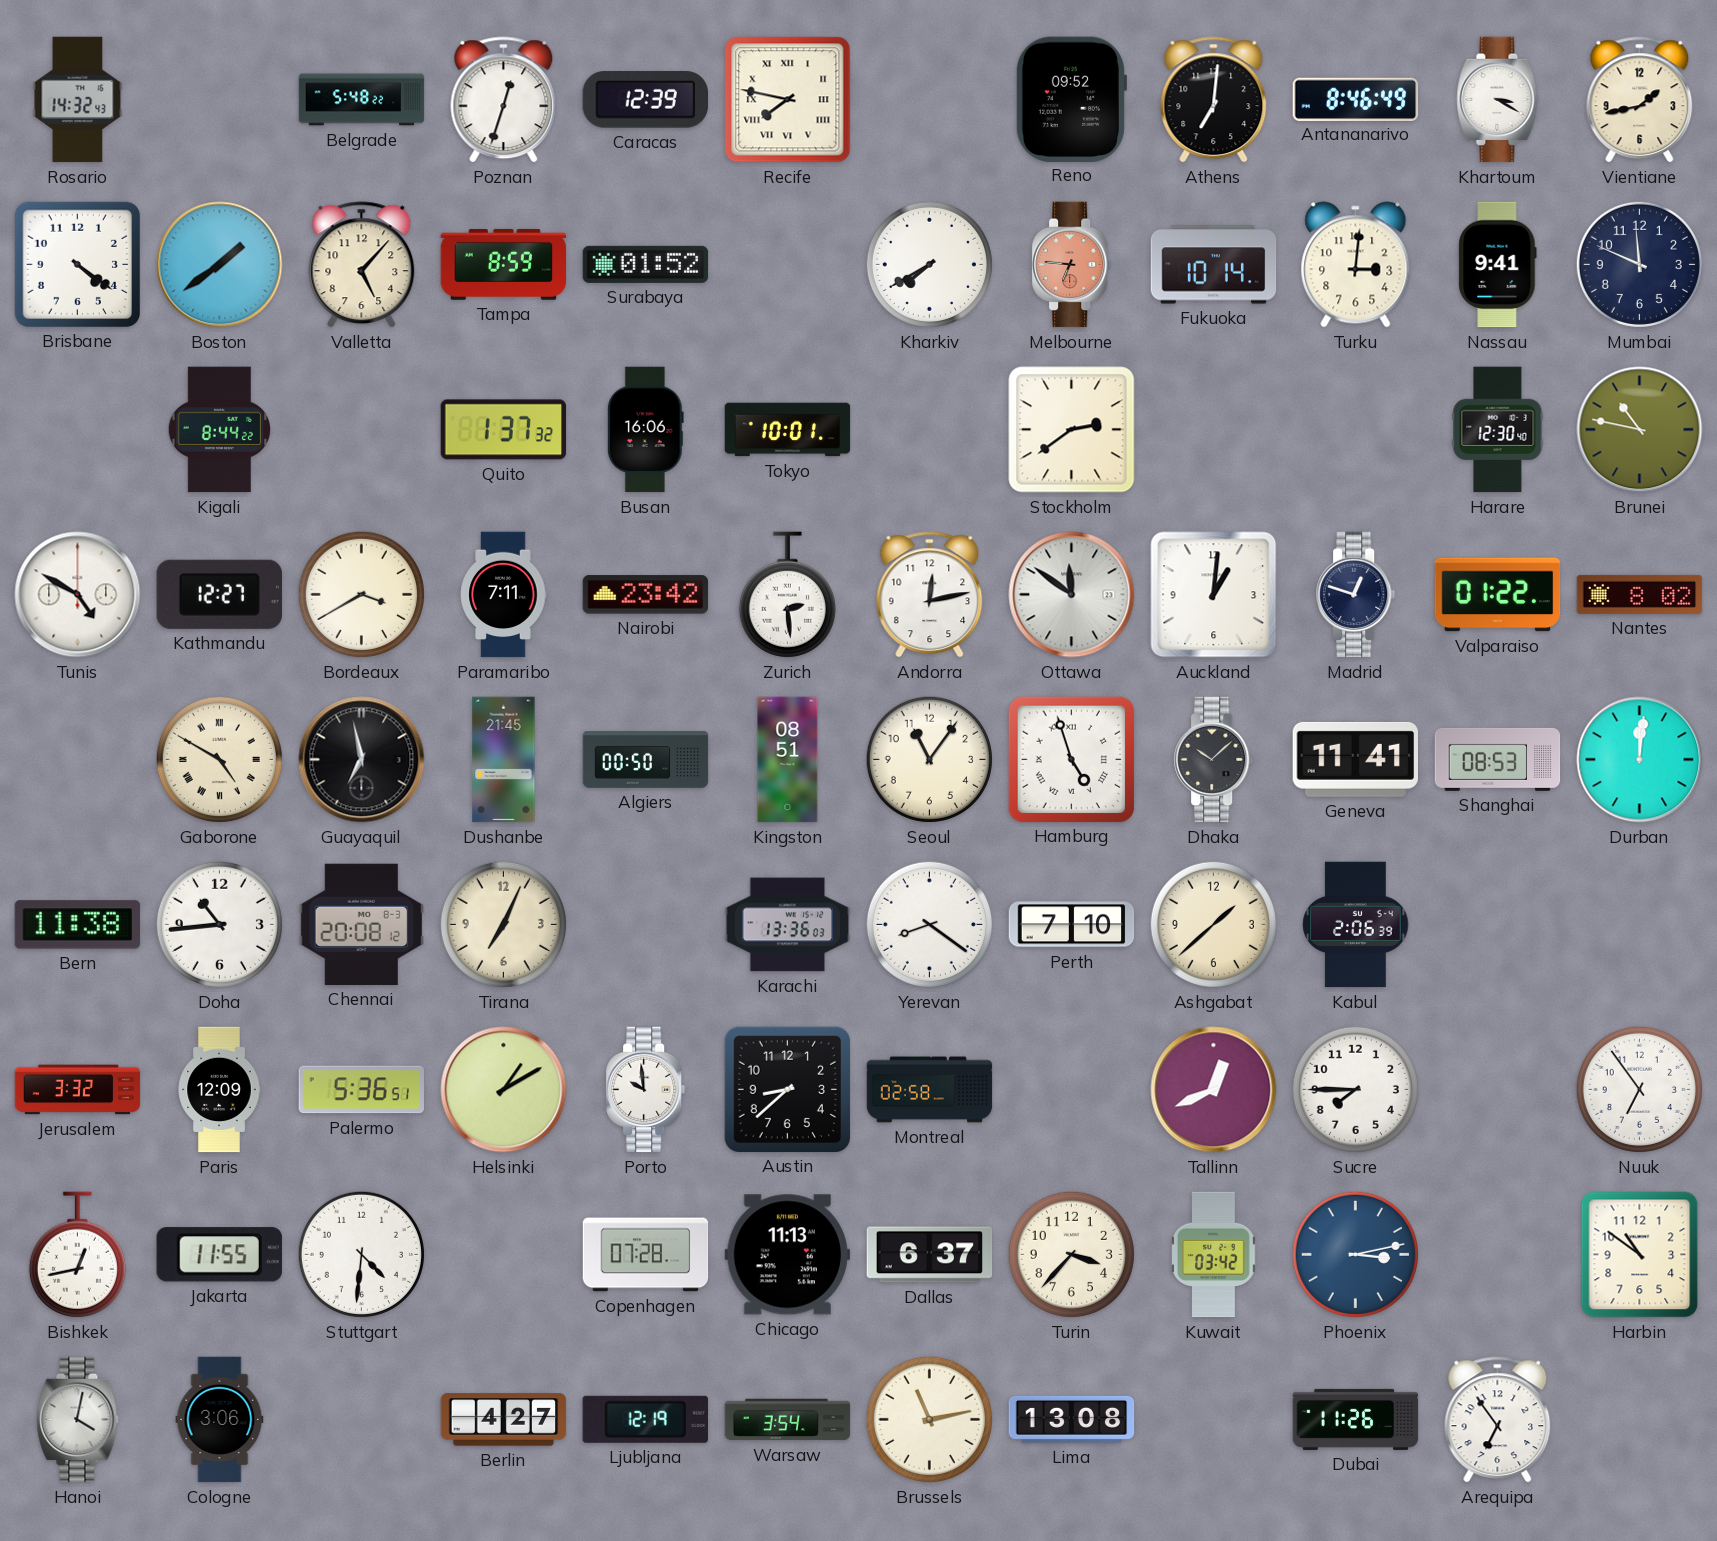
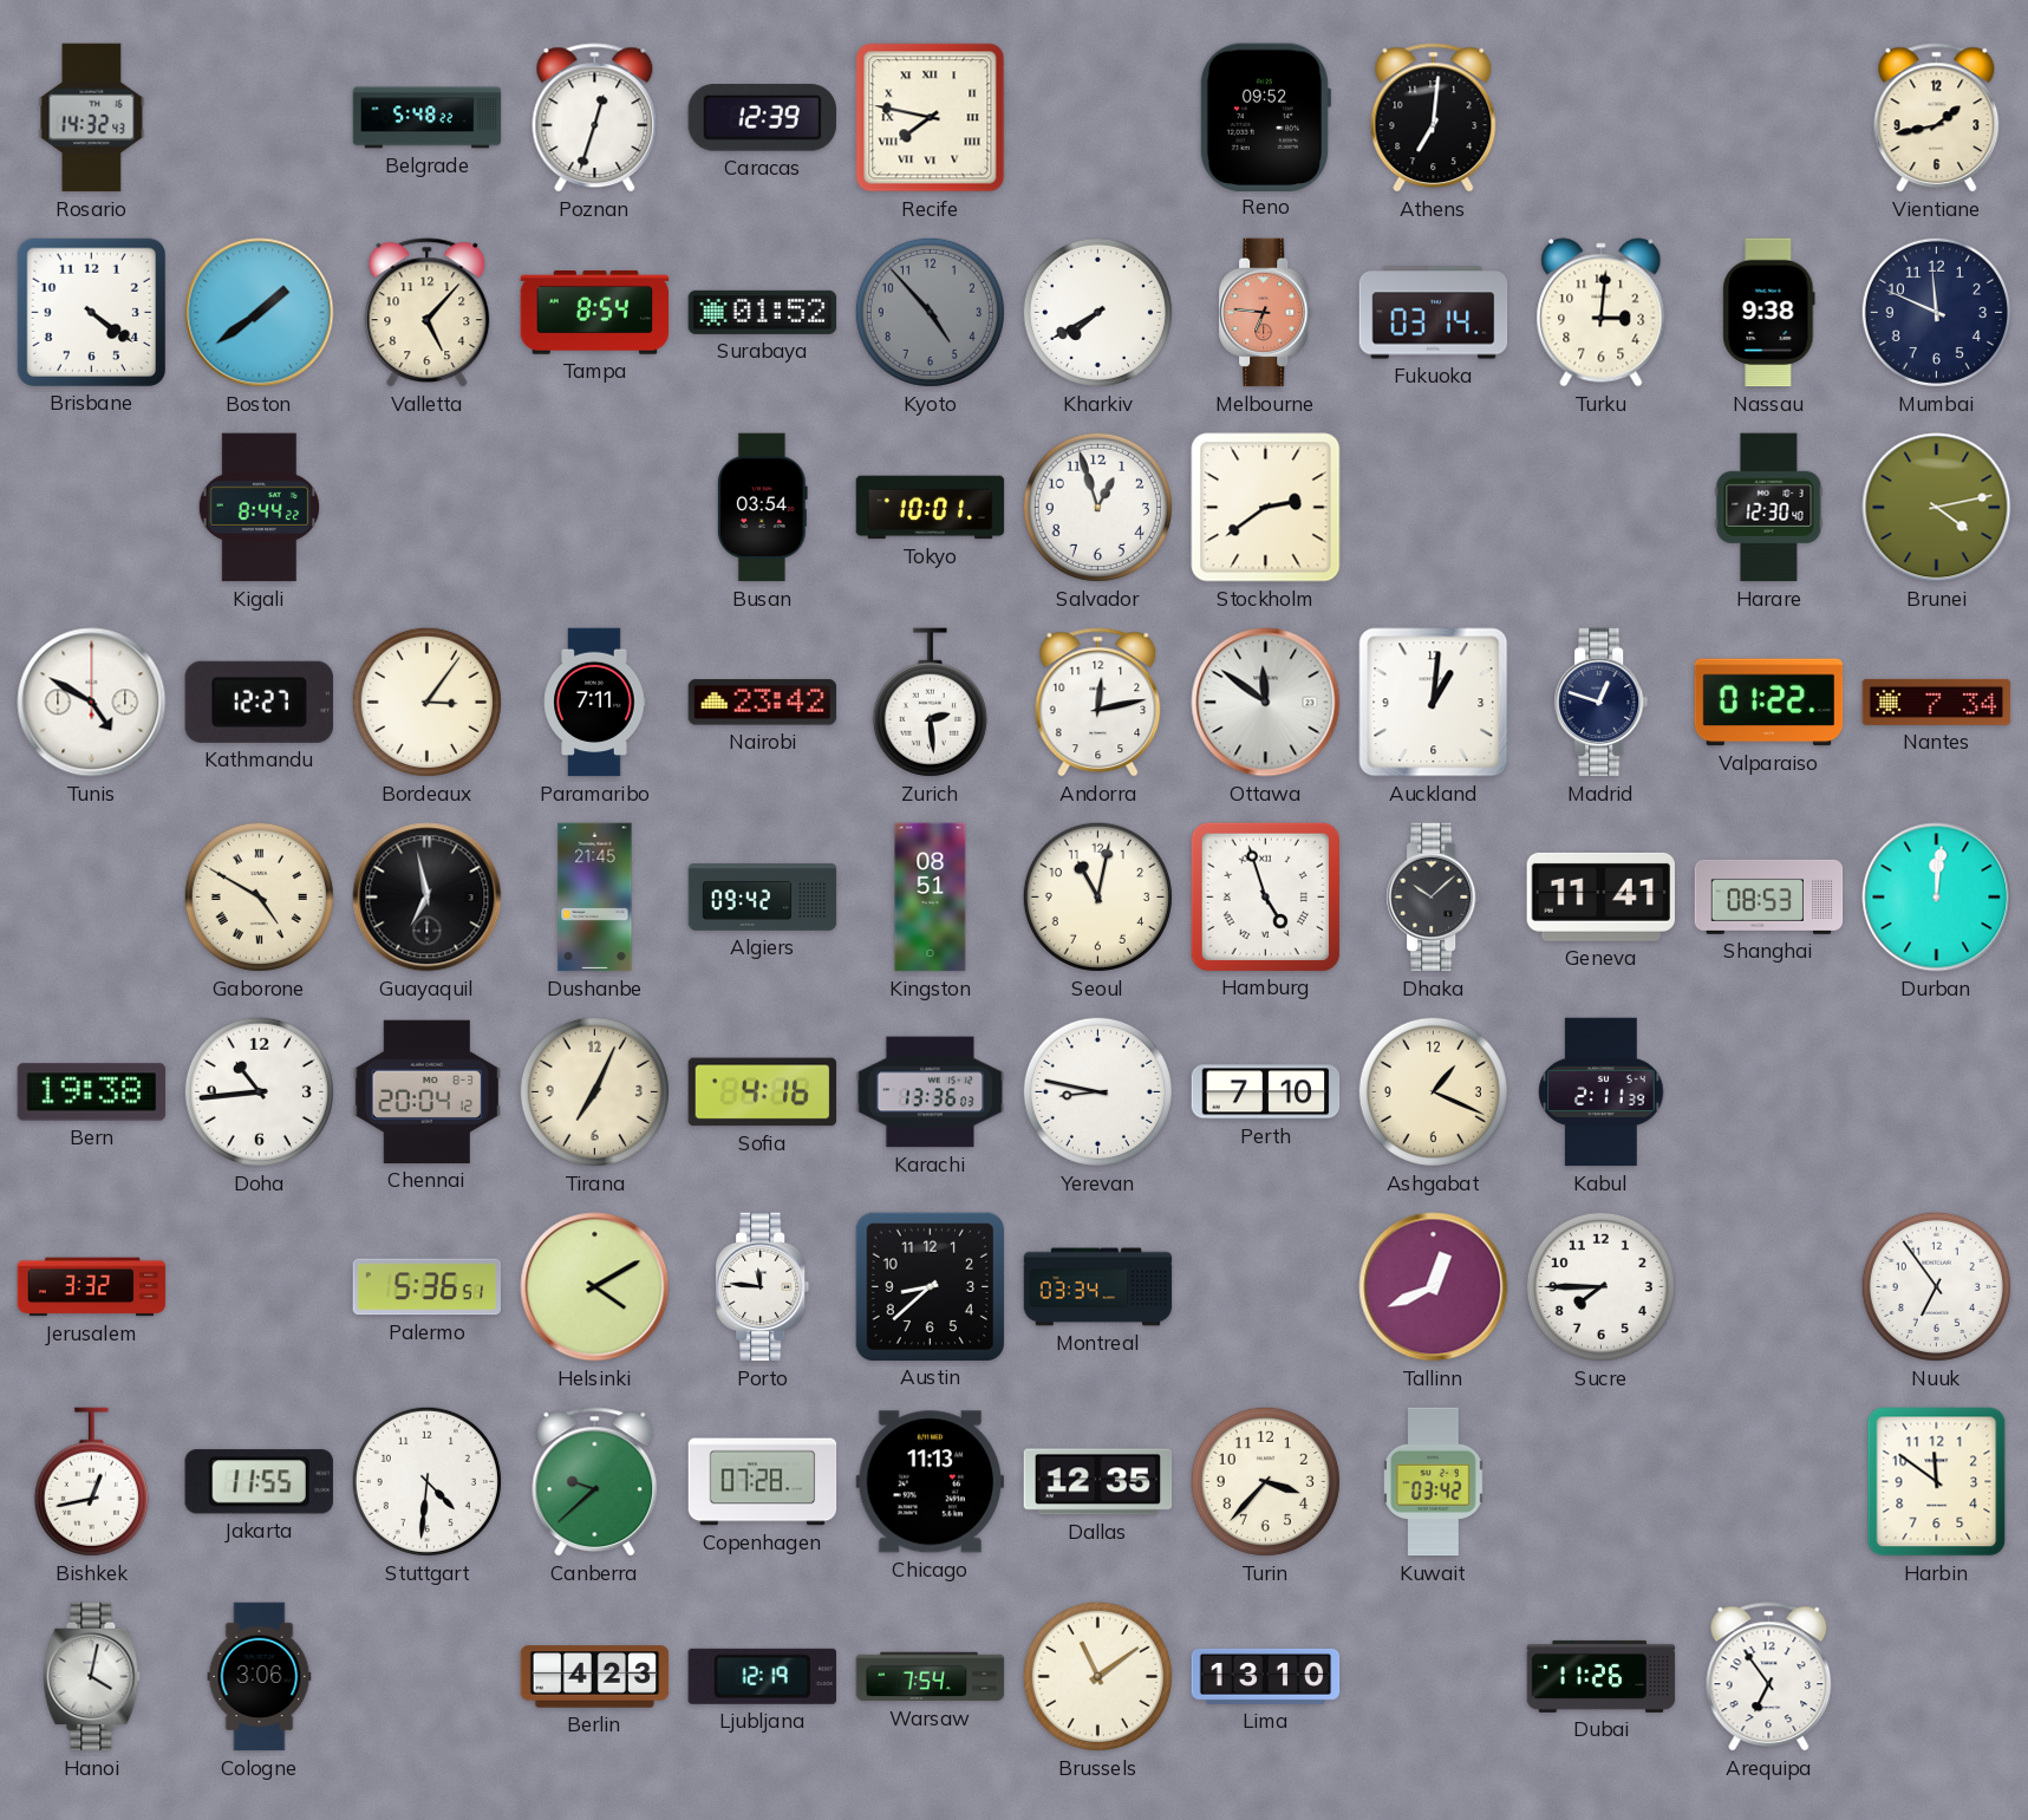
Antananarivo: 8:46 -> none (1356, 99)
Khartoum: 3:20 -> none (1498, 100)
Tampa: 8:59 -> 8:54 (595, 312)
Kyoto: none -> 4:53 (930, 312)
Fukuoka: 10:14 -> 03:14 (1434, 313)
Nassau: 9:41 -> 9:38 (1769, 313)
Quito: 1:37 -> none (504, 430)
Busan: 16:06 -> 03:54 (762, 508)
Salvador: none -> 12:57 (1097, 507)
Brunei: 10:47 -> 4:13 (1937, 508)
Bordeaux: 3:40 -> 3:06 (426, 702)
Nantes: 8:02 -> 7:34 (1937, 702)
Algiers: 00:50 -> 09:42 (763, 898)
Seoul: 11:06 -> 11:02 (1097, 896)
Bern: 11:38 -> 19:38 (92, 1092)
Chennai: 20:08 -> 20:04 (428, 1091)
Sofia: none -> 4:16 (763, 1092)
Yerevan: 8:21 -> 8:47 (1097, 1091)
Ashgabat: 1:38 -> 1:19 (1433, 1091)
Kabul: 2:06 -> 2:11 (1602, 1092)
Paris: 12:09 -> none (219, 1090)
Helsinki: 1:10 -> 4:10 (595, 1287)
Porto: 9:59 -> 11:46 (763, 1287)
Montreal: 02:58 -> 03:34 (1098, 1287)
Canberra: none -> 9:38 (595, 1482)
Dallas: 6:37 -> 12:35 (1098, 1482)
Phoenix: 3:13 -> none (1355, 1254)
Harbin: 10:51 -> 11:51 (1937, 1482)
Berlin: 4:27 -> 4:23 (595, 1677)
Warsaw: 3:54 -> 7:54 (931, 1677)
Brussels: 11:13 -> 11:09 (1097, 1676)
Lima: 13:08 -> 13:10 (1266, 1676)
